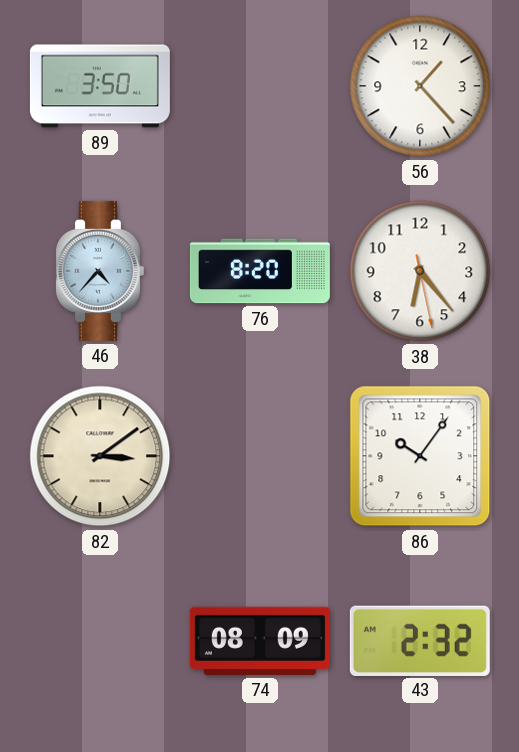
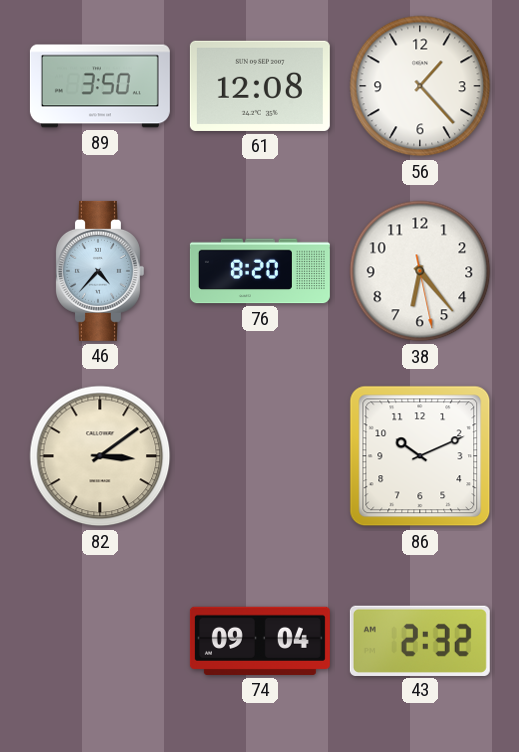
61: none -> 12:08 (260, 86)
86: 10:06 -> 10:11 (420, 456)
74: 08:09 -> 09:04 (260, 641)
